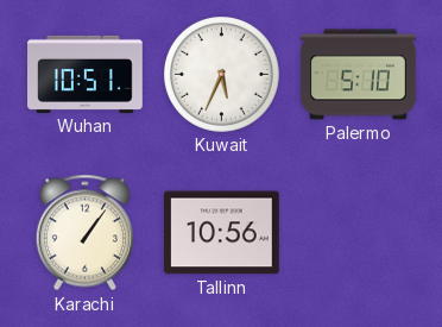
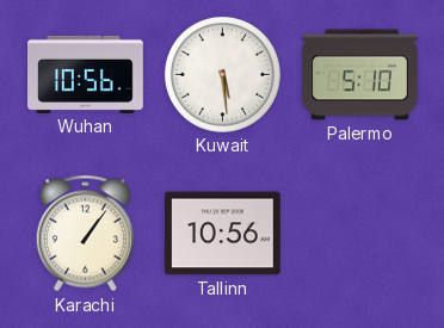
Wuhan: 10:51 -> 10:56 (86, 74)
Kuwait: 5:34 -> 5:29 (222, 74)
